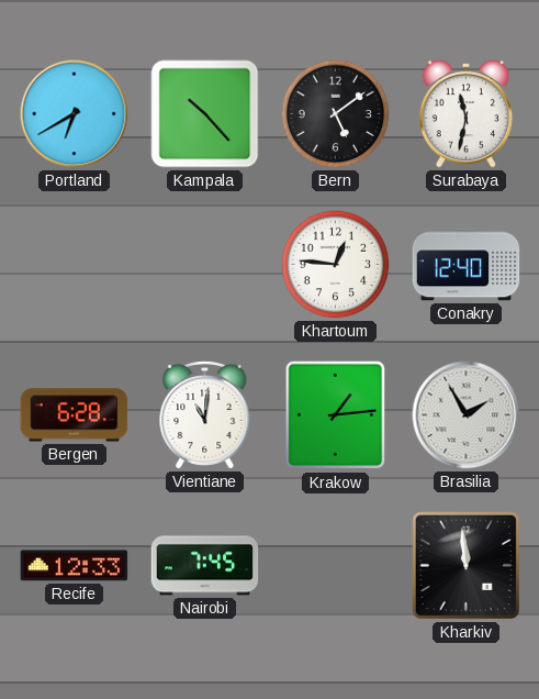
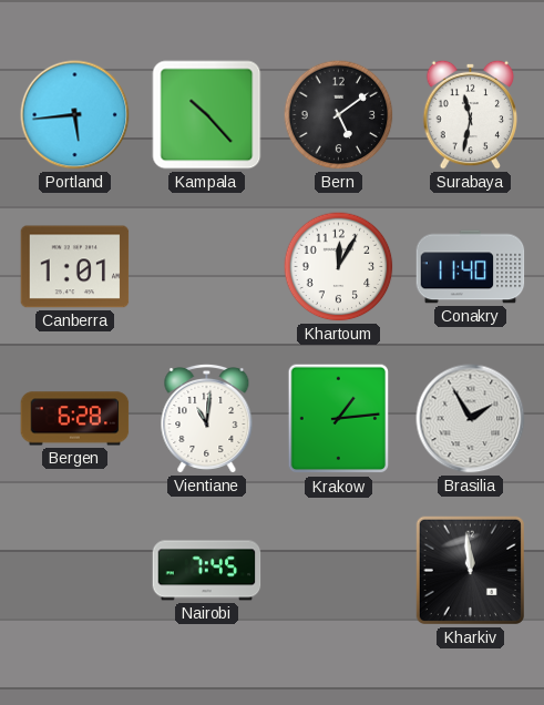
Portland: 6:40 -> 5:44 (75, 115)
Canberra: none -> 1:01 (75, 267)
Khartoum: 12:46 -> 12:05 (339, 267)
Conakry: 12:40 -> 11:40 (471, 267)
Recife: 12:33 -> none (75, 566)
